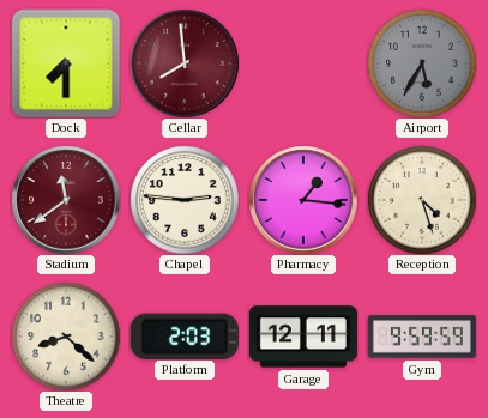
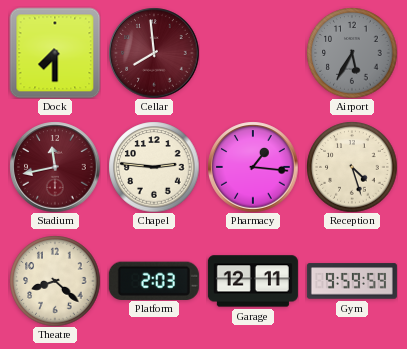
Stadium: 11:39 -> 11:43 (55, 167)
